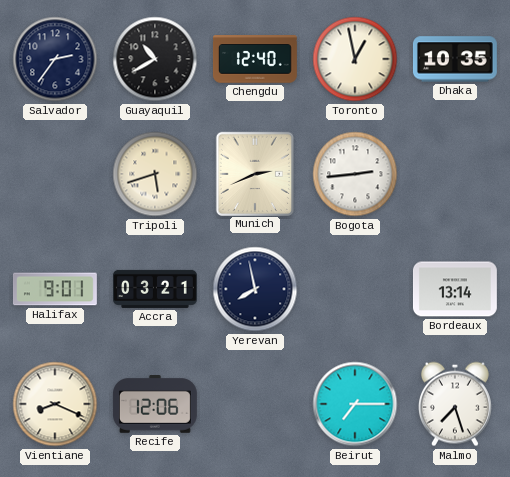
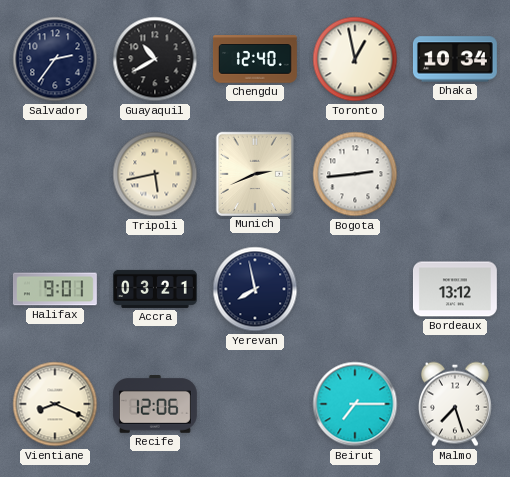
Dhaka: 10:35 -> 10:34 (455, 59)
Tripoli: 5:42 -> 5:43 (155, 174)
Bordeaux: 13:14 -> 13:12 (455, 289)
